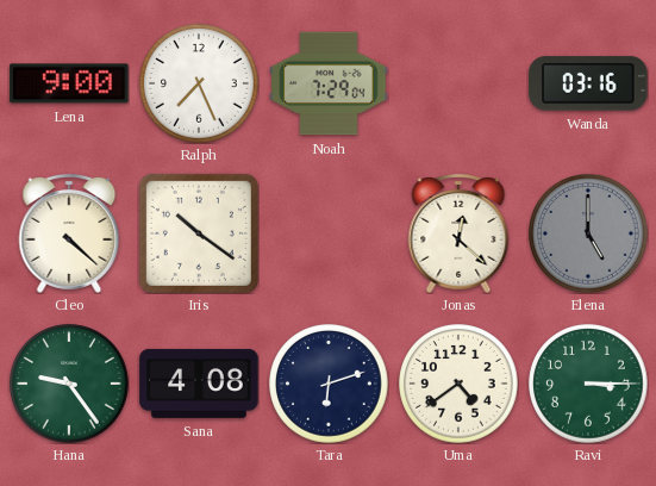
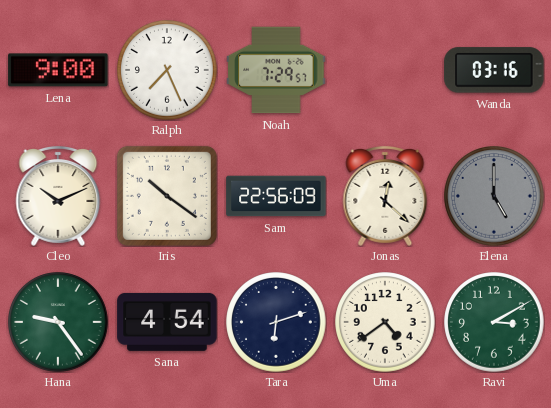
Noah: 7:29:04 -> 7:29:57 (276, 70)
Cleo: 4:22 -> 10:11 (58, 197)
Sam: none -> 22:56 (276, 196)
Sana: 4:08 -> 4:54 (167, 322)
Ravi: 3:15 -> 3:10 (494, 322)
